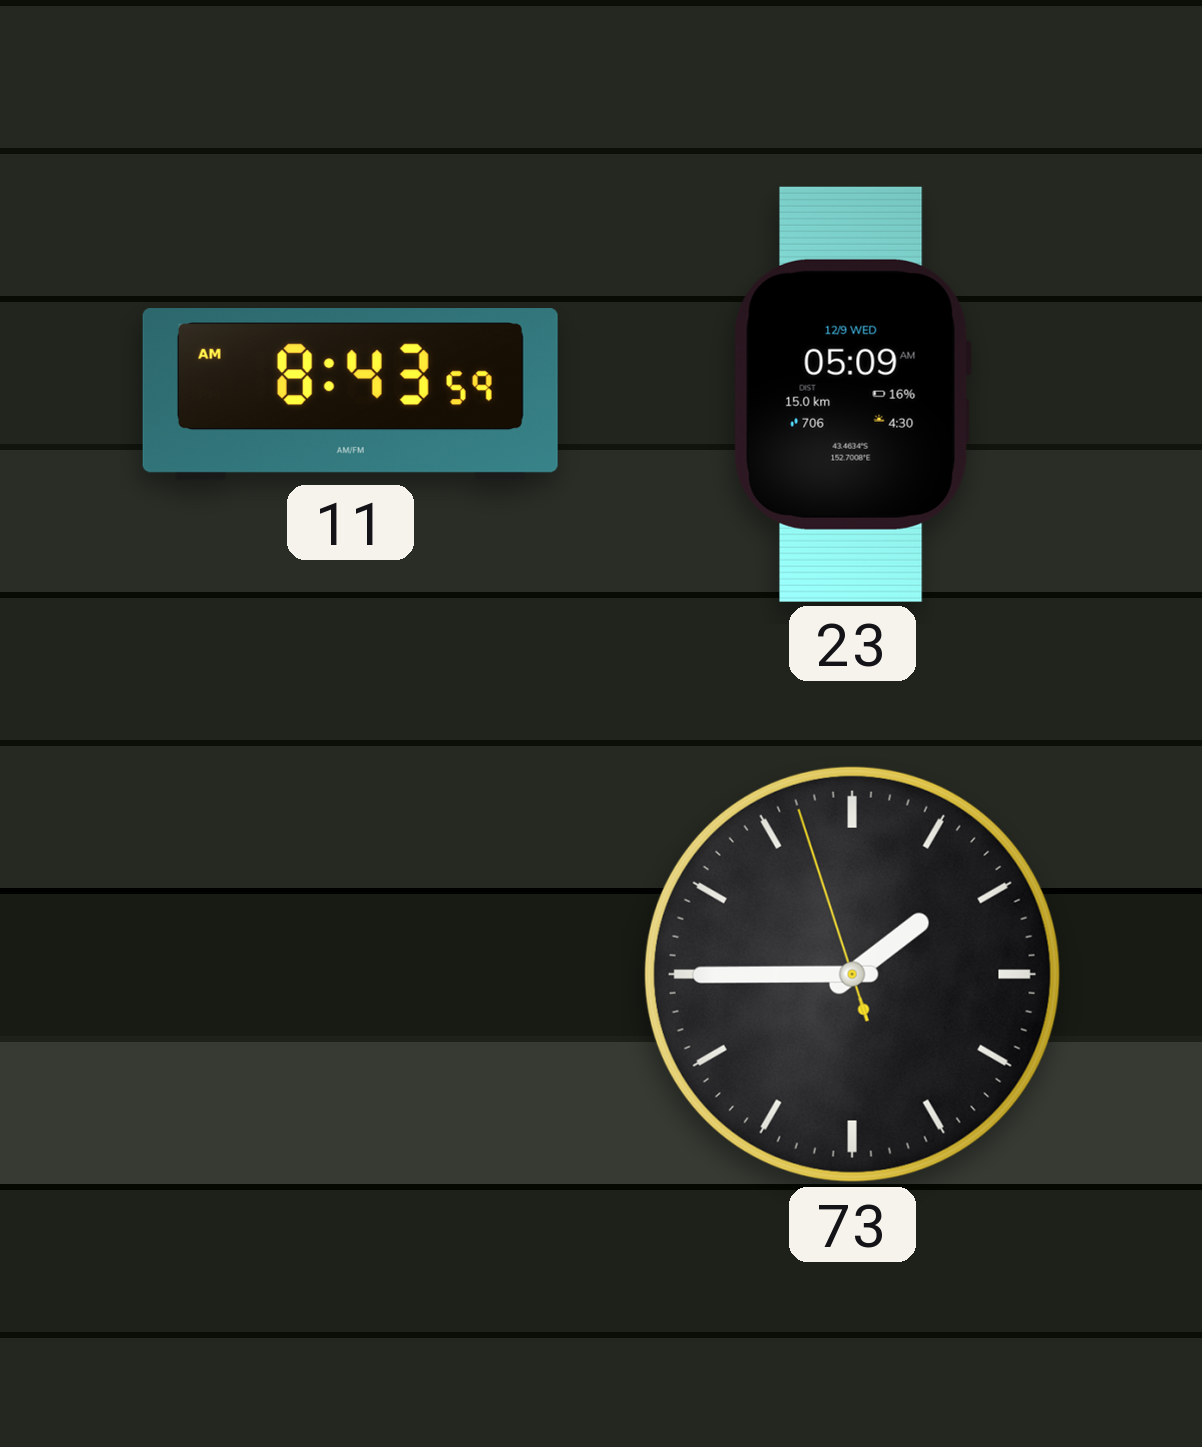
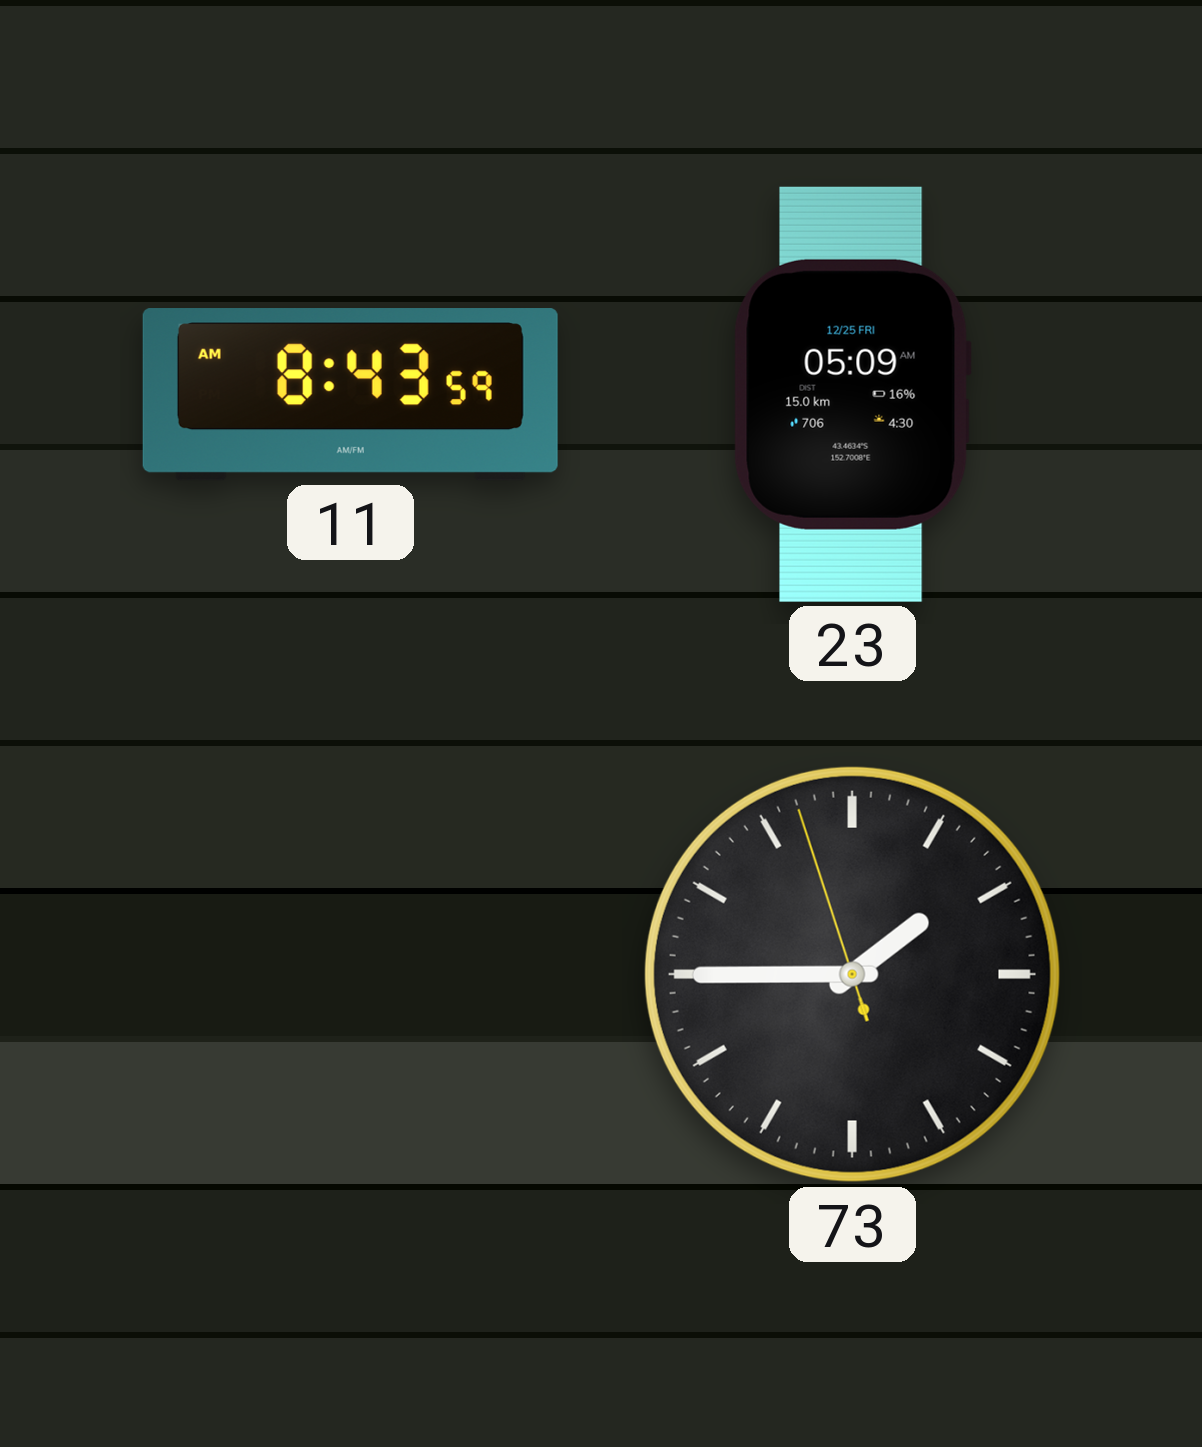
23 date: 12/9 WED -> 12/25 FRI (852, 394)
